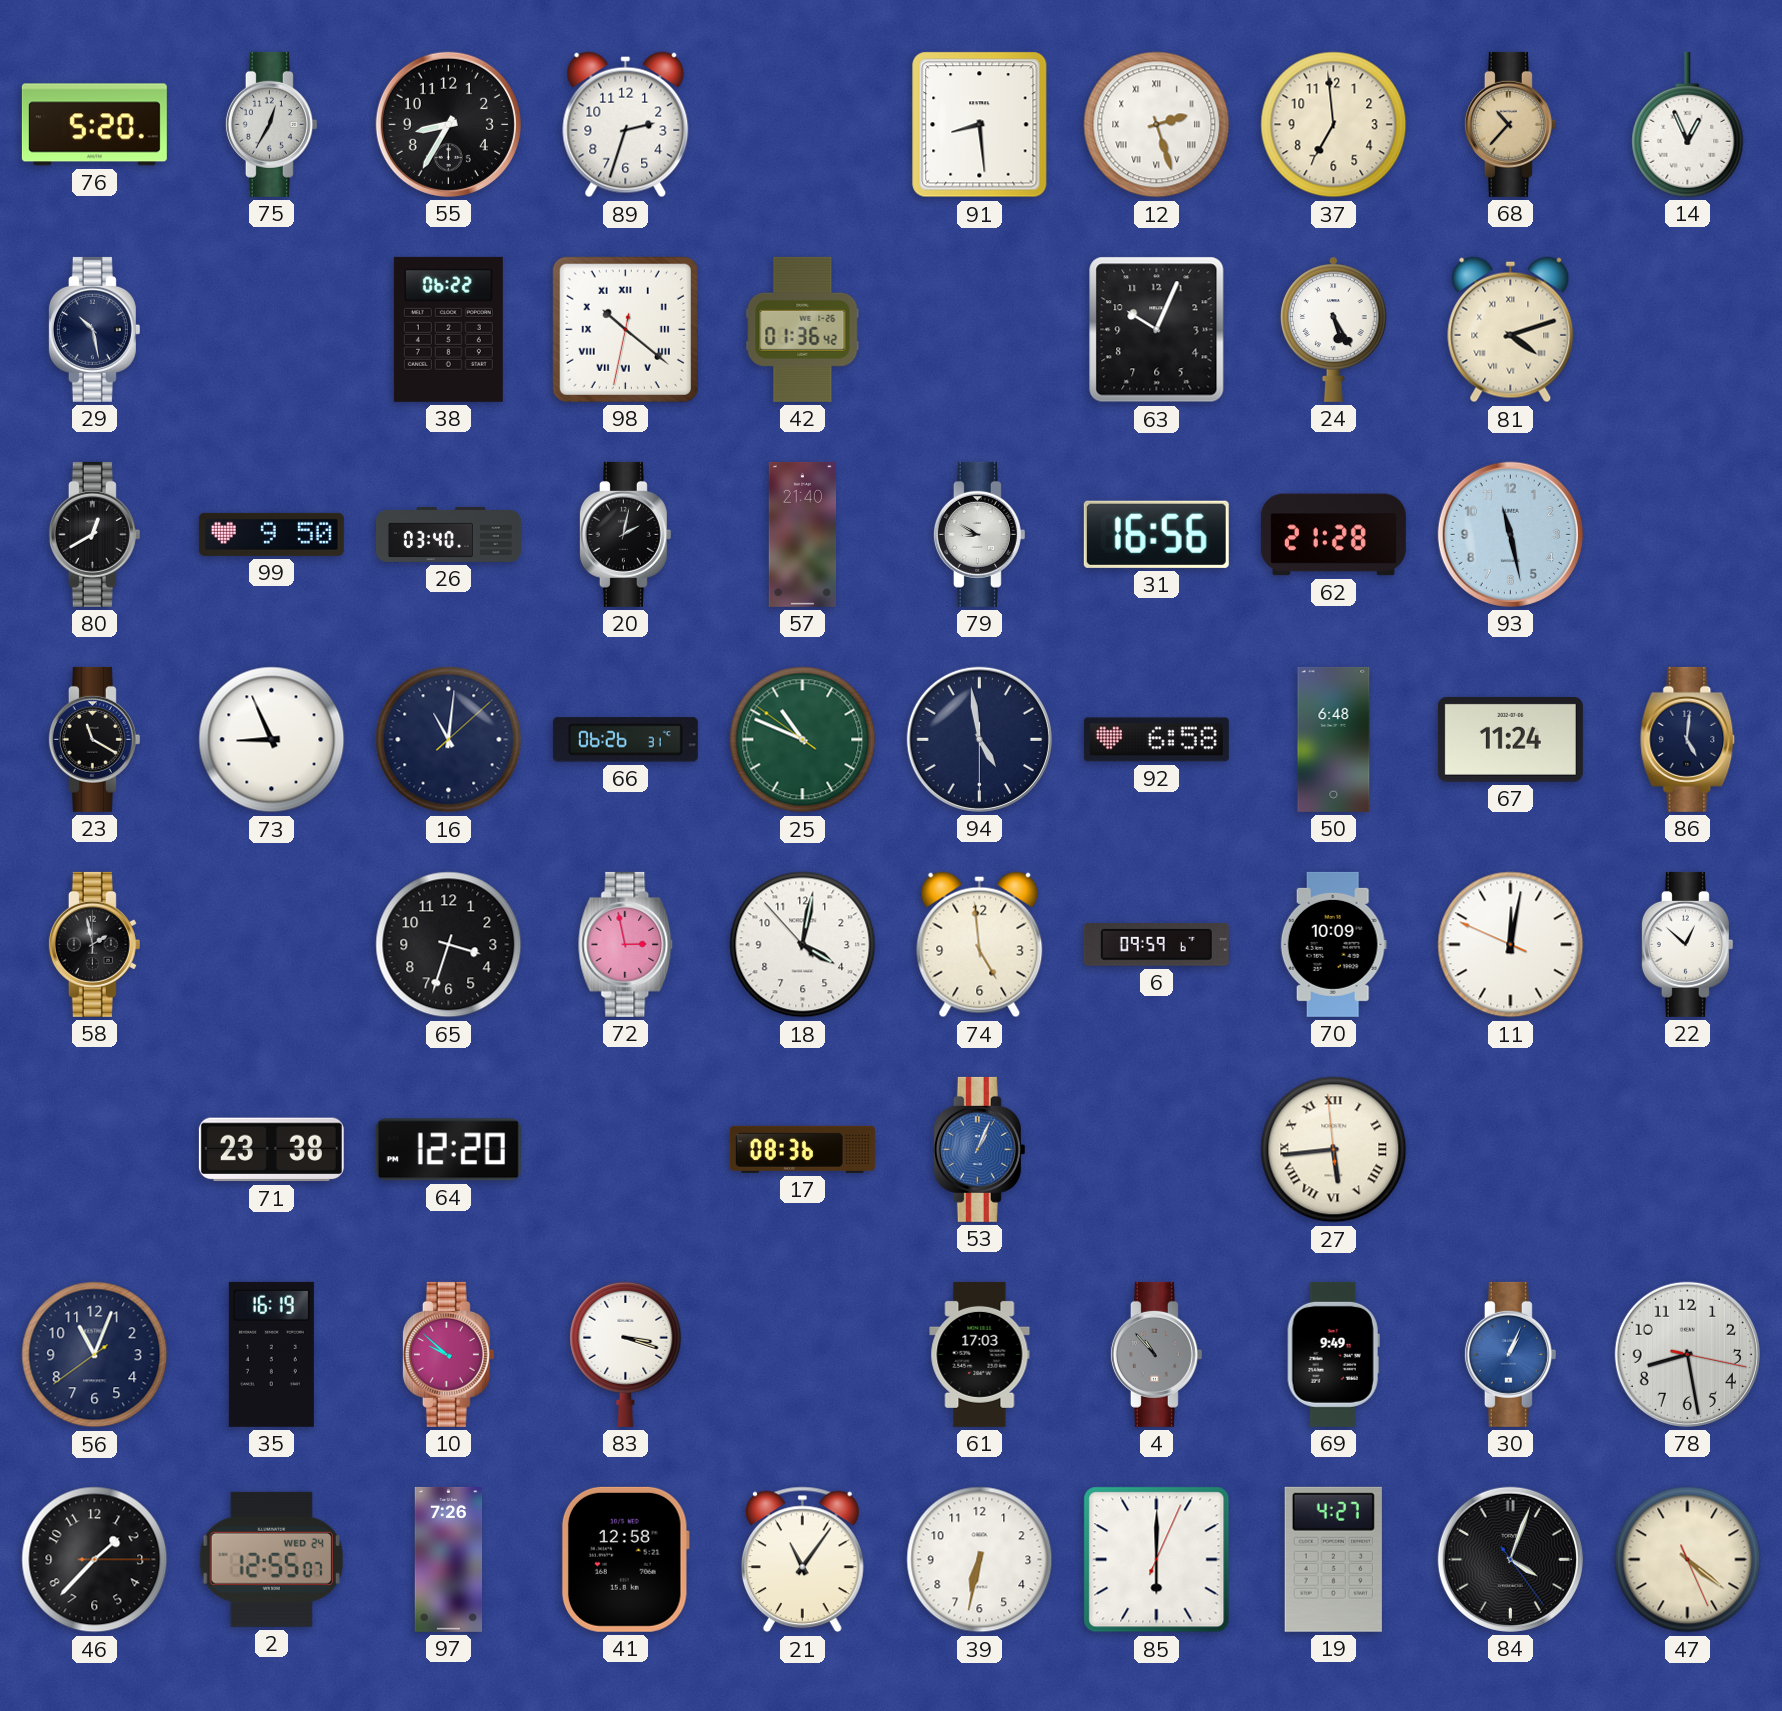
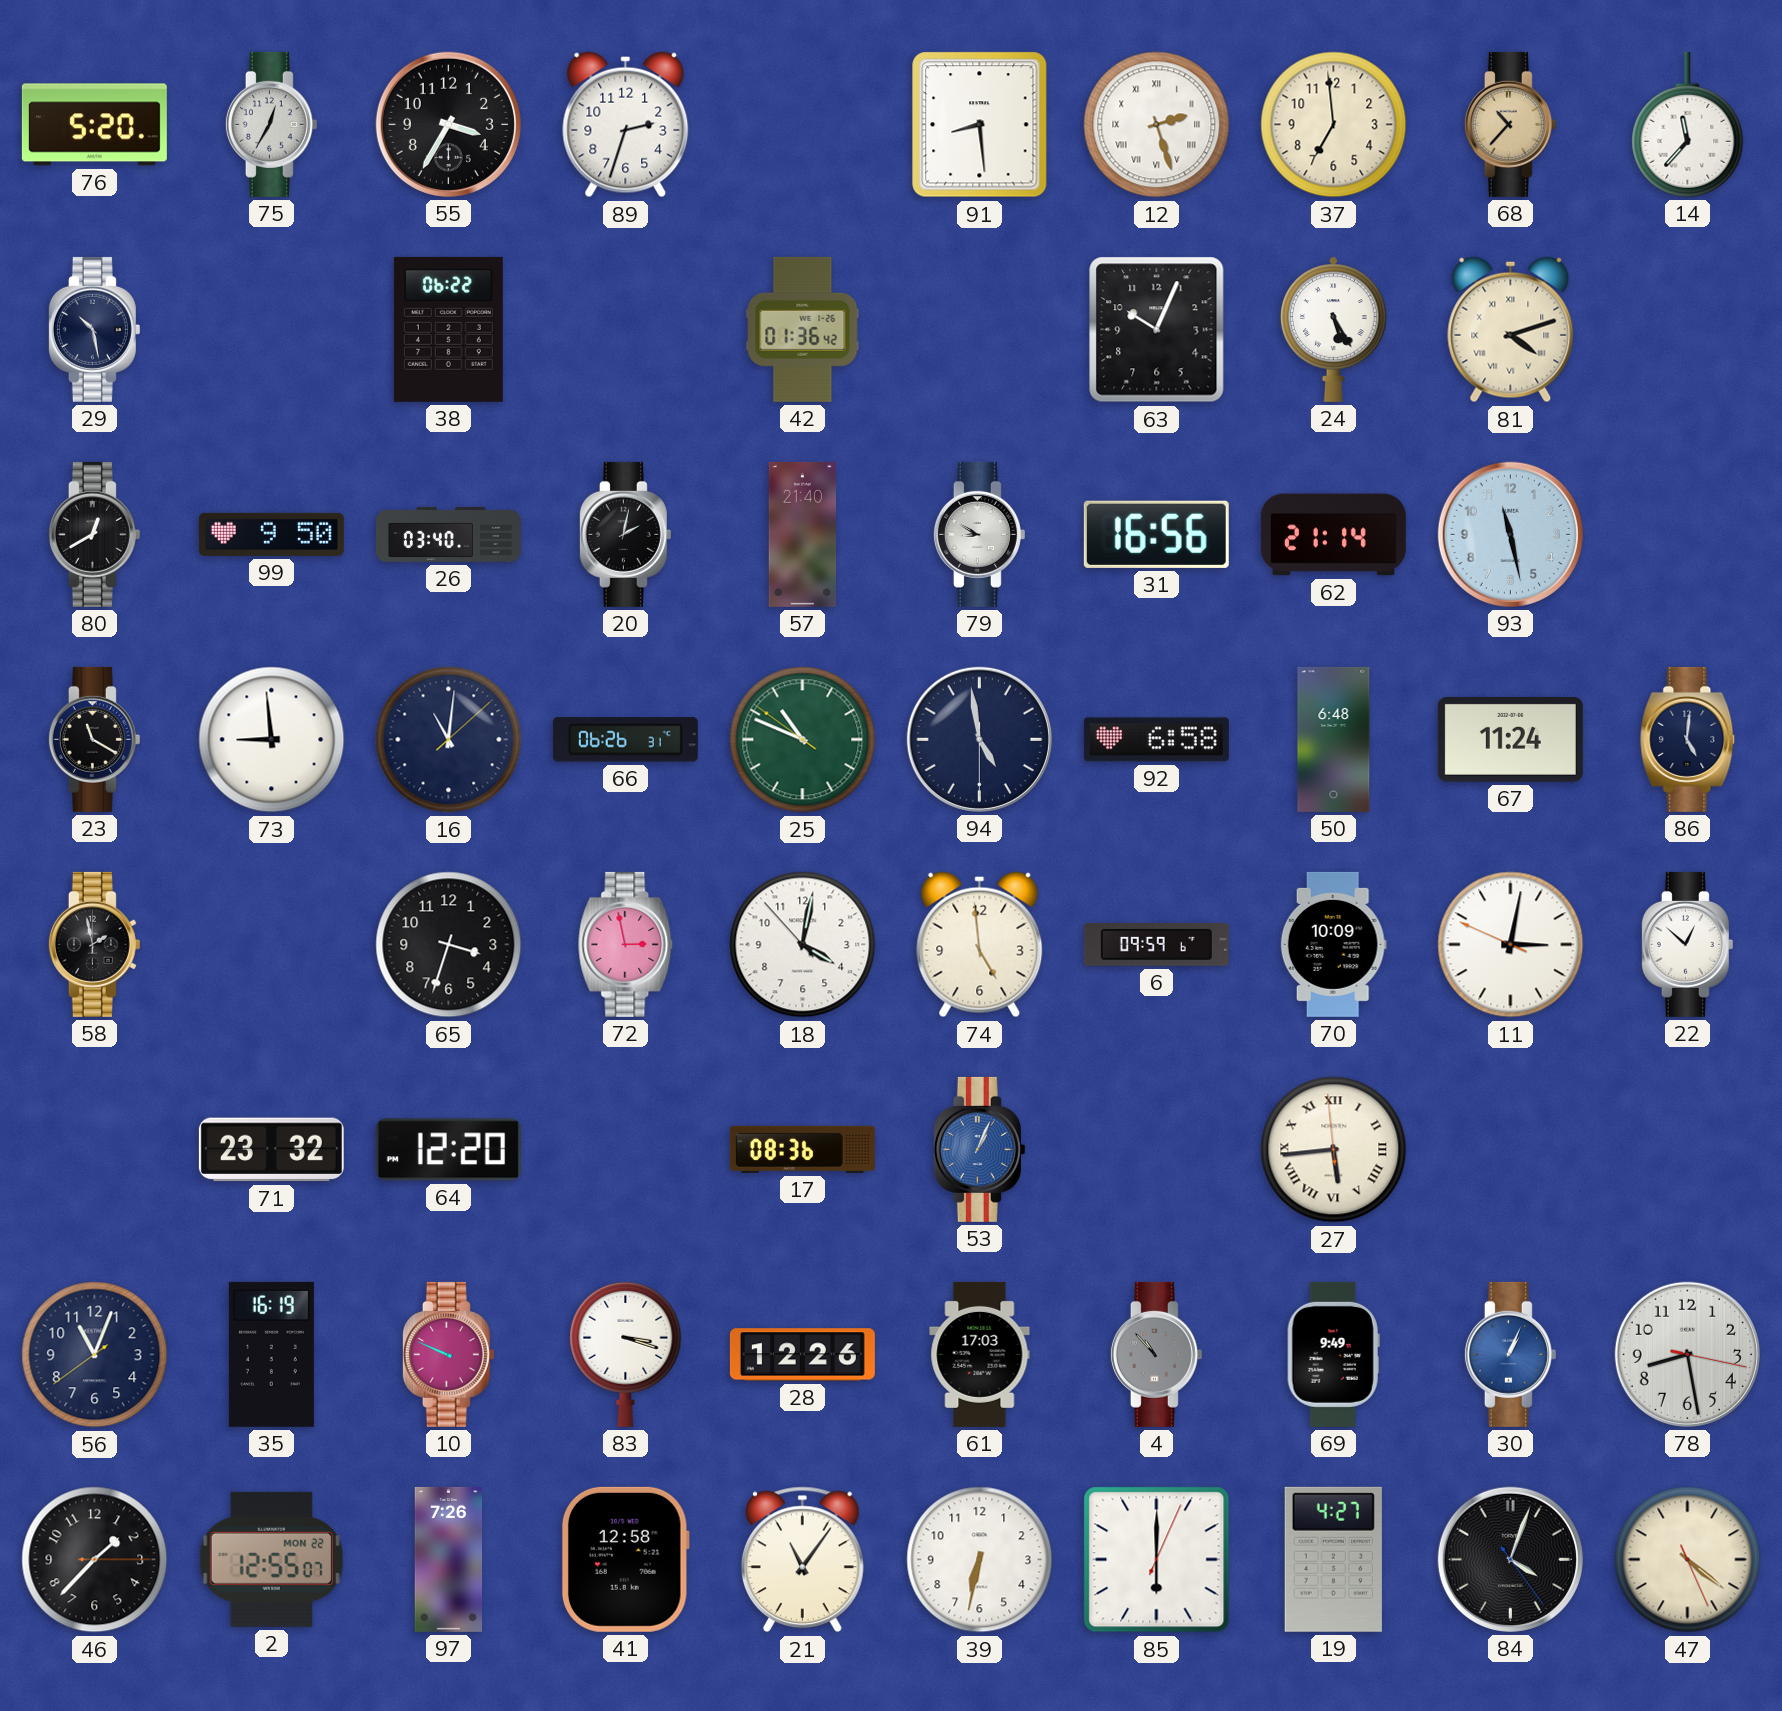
55: 8:35 -> 3:35 (448, 124)
14: 12:56 -> 11:37 (1688, 124)
98: 10:21 -> none (625, 329)
62: 21:28 -> 21:14 (1333, 535)
73: 8:56 -> 8:59 (272, 740)
11: 12:01 -> 3:01 (1511, 945)
71: 23:38 -> 23:32 (271, 1150)
10: 9:52 -> 9:49 (448, 1354)
28: none -> 12:26 (802, 1355)
2 date: WED 24 -> MON 22 (271, 1559)
